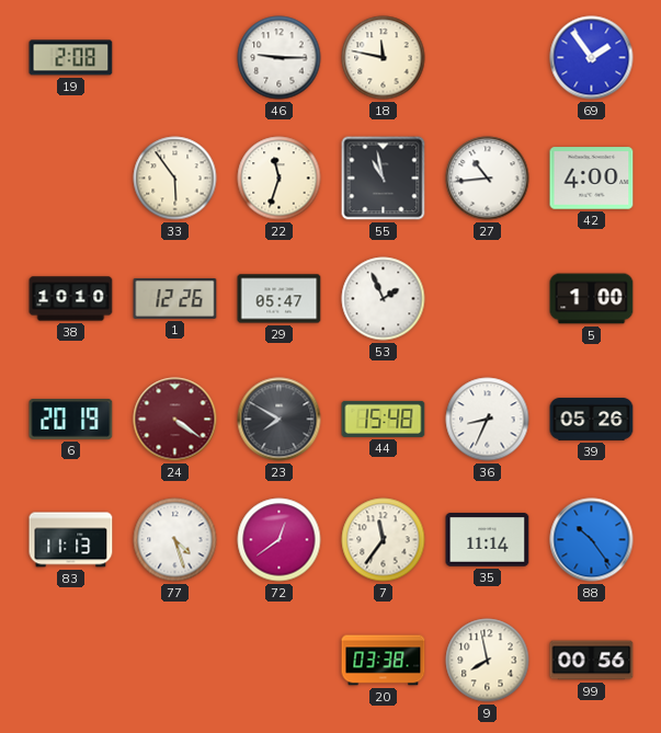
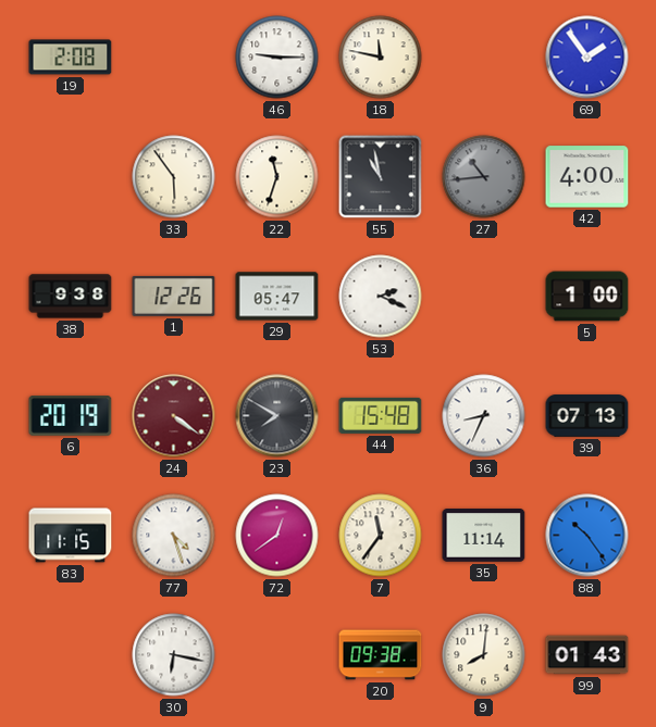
27 dial: white -> grey (484, 177)
38: 10:10 -> 9:38 (71, 297)
53: 1:56 -> 2:19 (381, 297)
39: 05:26 -> 07:13 (587, 416)
83: 11:13 -> 11:15 (71, 536)
30: none -> 6:17 (174, 655)
20: 03:38 -> 09:38 (381, 655)
9: 7:58 -> 8:01 (484, 655)
99: 00:56 -> 01:43 (587, 655)
